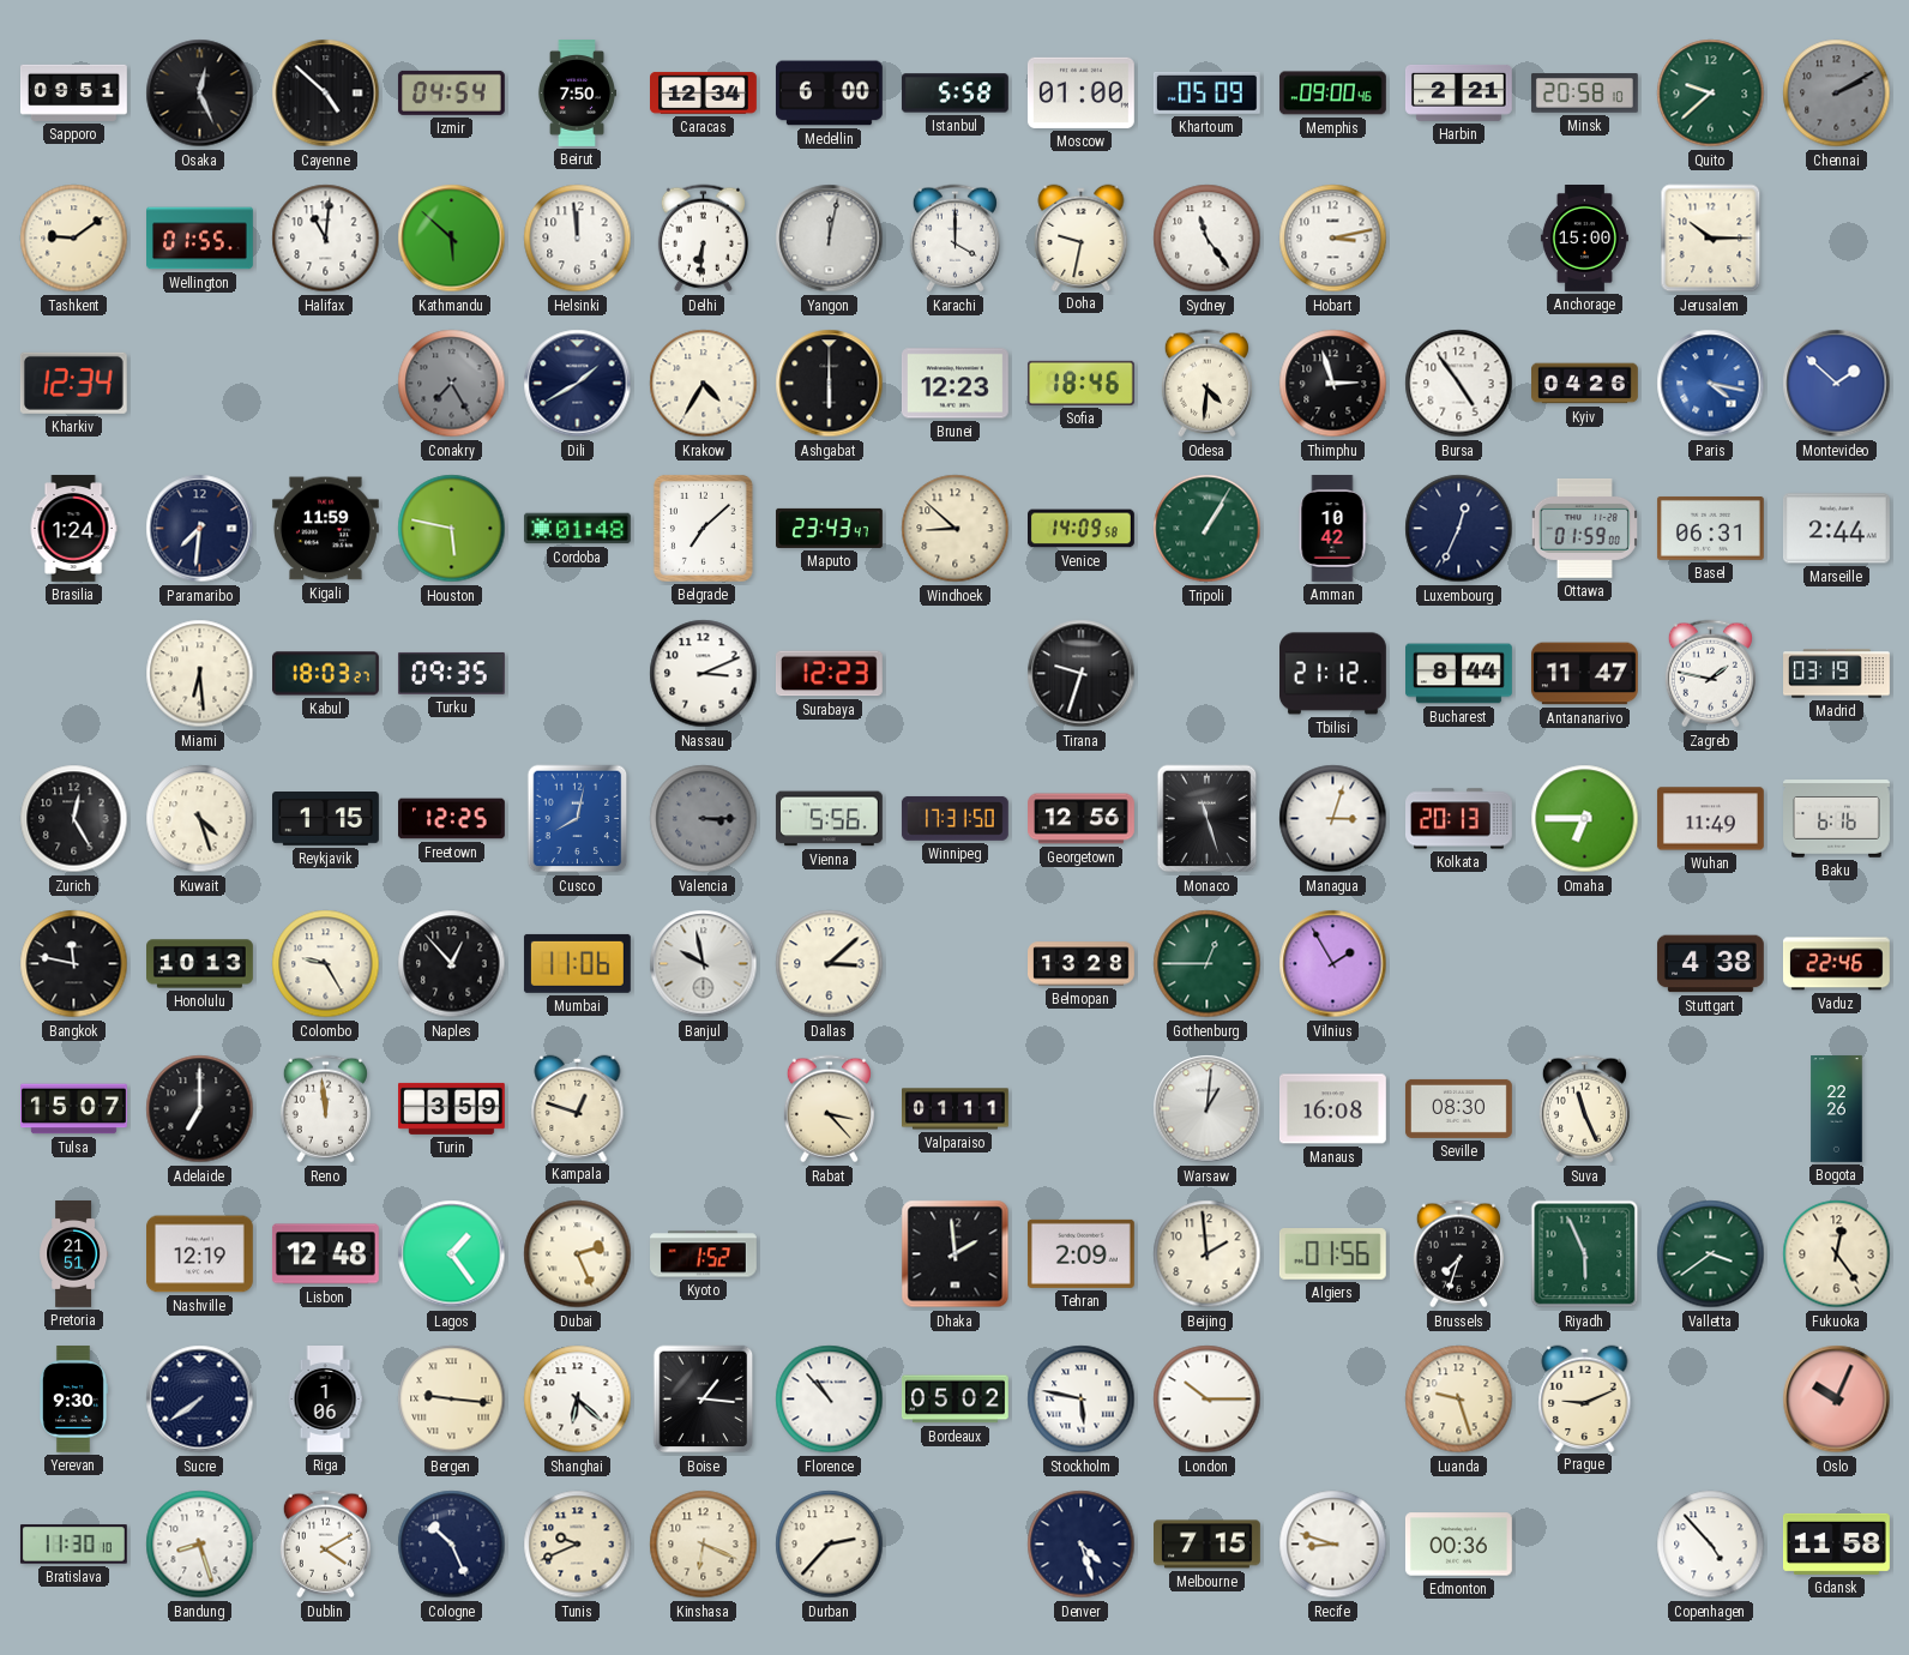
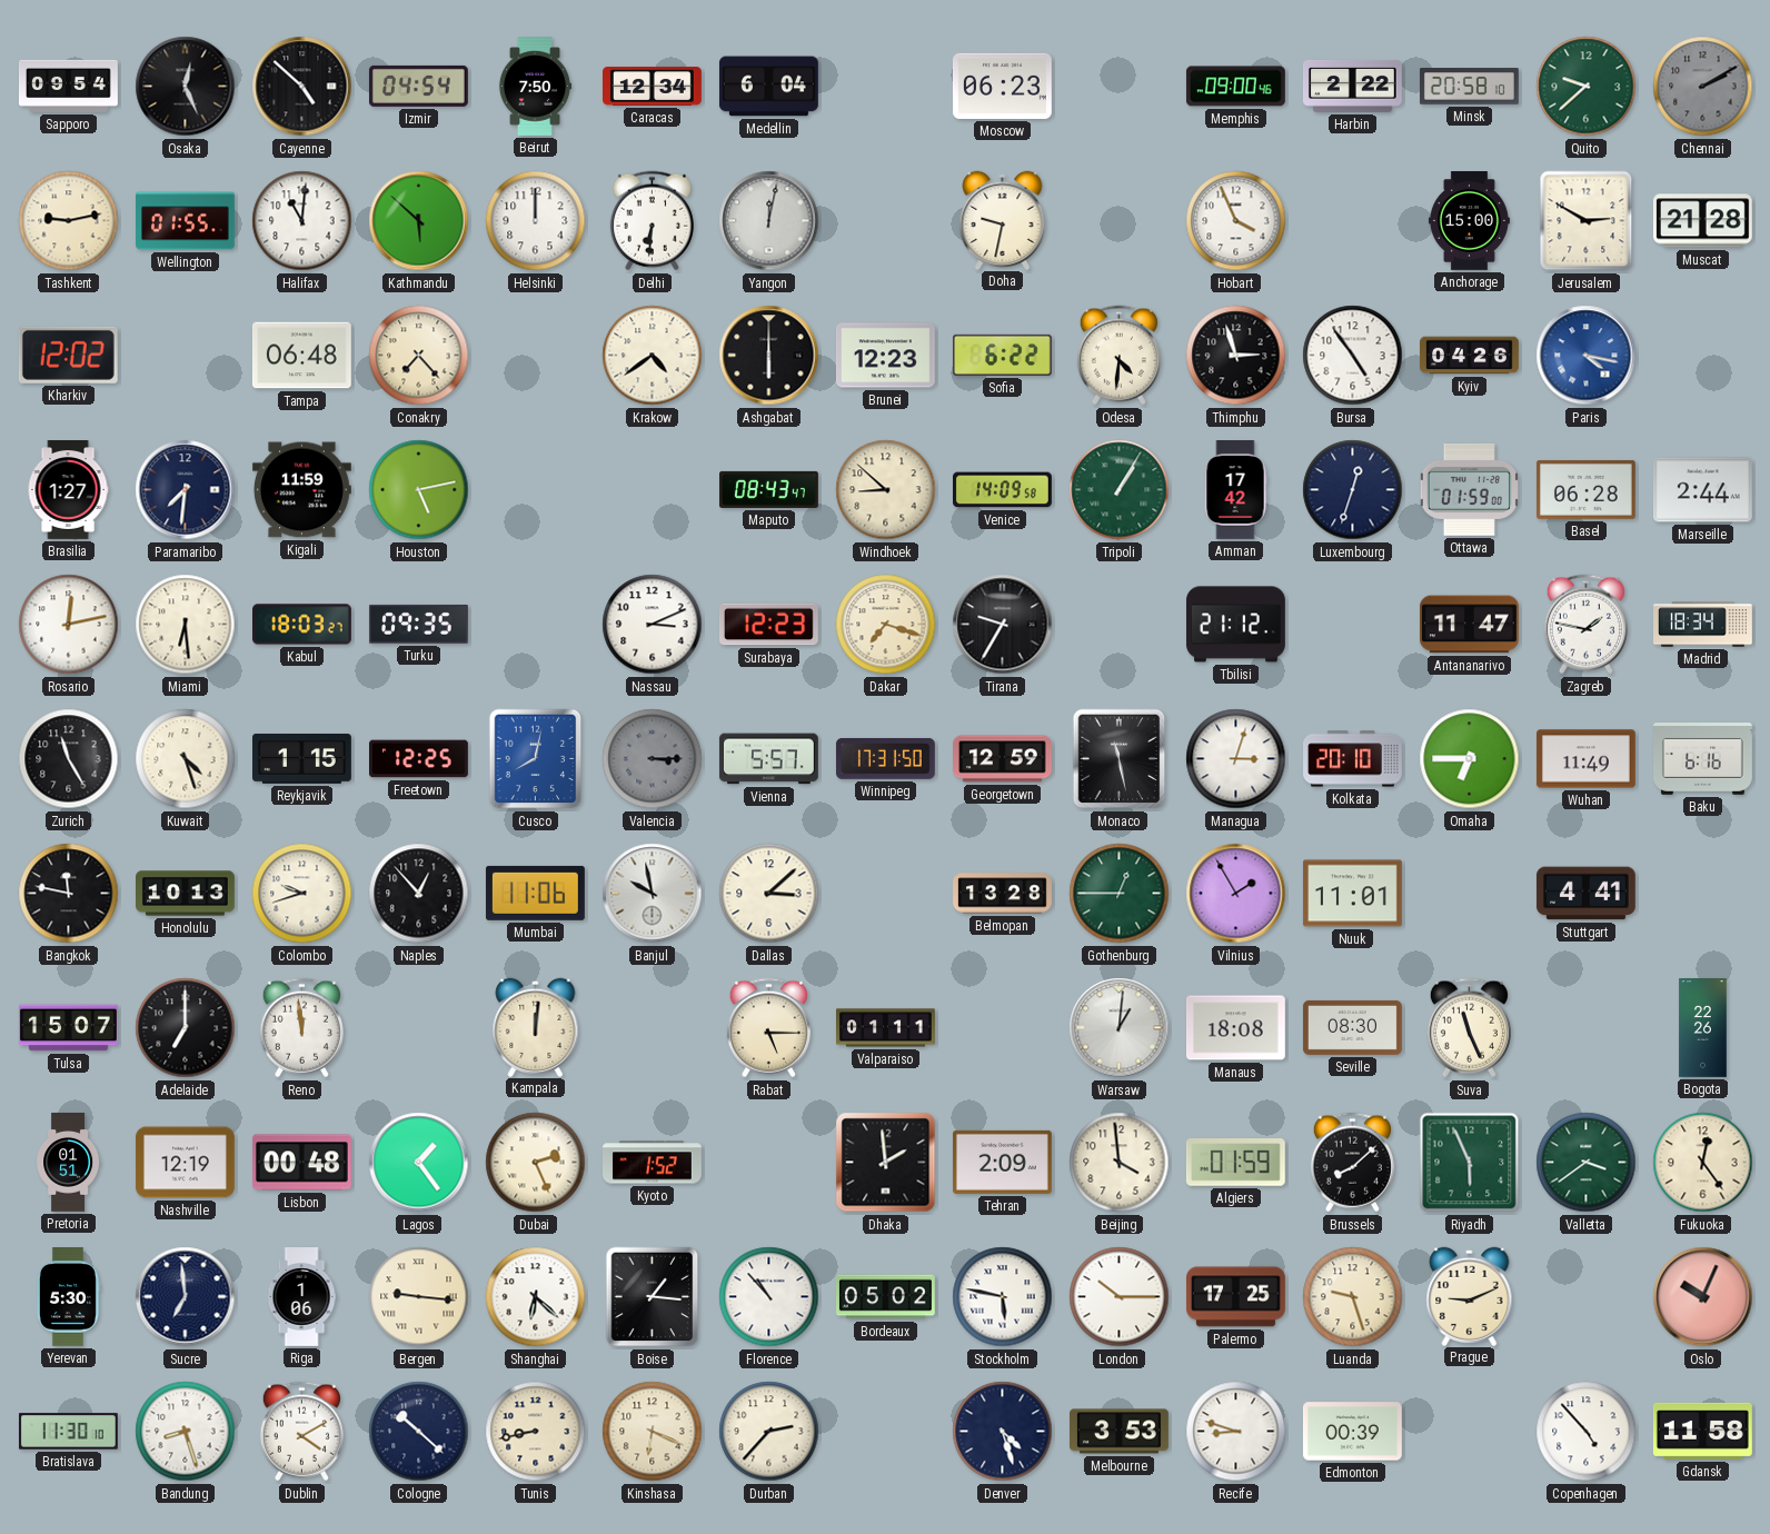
Sapporo: 09:51 -> 09:54 (69, 86)
Medellin: 6:00 -> 6:04 (768, 87)
Istanbul: 5:58 -> none (954, 94)
Moscow: 01:00 -> 06:23 (1002, 86)
Khartoum: 05:09 -> none (1206, 92)
Harbin: 2:21 -> 2:22 (1352, 86)
Tashkent: 9:09 -> 9:13 (69, 221)
Helsinki: 11:59 -> 12:00 (536, 221)
Karachi: 4:00 -> none (954, 239)
Sydney: 11:24 -> none (1208, 239)
Hobart: 3:13 -> 3:56 (1236, 221)
Jerusalem: 10:15 -> 2:50 (1587, 221)
Muscat: none -> 21:28 (1702, 221)
Kharkiv: 12:34 -> 12:02 (68, 355)
Tampa: none -> 06:48 (301, 356)
Conakry: 7:25 -> 7:23 (419, 356)
Conakry dial: grey -> cream (419, 356)
Dili: 1:40 -> none (578, 384)
Krakow: 4:35 -> 4:39 (653, 356)
Sofia: 18:46 -> 6:22 (1002, 355)
Montevideo: 1:52 -> none (1837, 384)
Brasilia: 1:24 -> 1:27 (68, 490)
Houston: 5:47 -> 5:13 (419, 490)
Cordoba: 01:48 -> none (577, 529)
Belgrade: 7:08 -> none (703, 528)
Maputo: 23:43 -> 08:43 (769, 489)
Amman: 10:42 -> 17:42 (1235, 490)
Luxembourg: 12:34 -> 12:33 (1353, 490)
Basel: 06:31 -> 06:28 (1585, 489)
Rosario: none -> 12:13 (69, 625)
Dakar: none -> 7:18 (886, 625)
Tirana: 9:33 -> 9:35 (1003, 625)
Bucharest: 8:44 -> none (1459, 674)
Madrid: 03:19 -> 18:34 (1703, 625)
Zurich: 12:25 -> 11:25 (69, 759)
Vienna: 5:56 -> 5:57 (768, 759)
Georgetown: 12:56 -> 12:59 (1003, 759)
Monaco: 11:27 -> 11:28 (1120, 759)
Kolkata: 20:13 -> 20:10 (1353, 759)
Colombo: 9:25 -> 9:42 (302, 894)
Nuuk: none -> 11:01 (1352, 894)
Stuttgart: 4:38 -> 4:41 (1585, 894)
Vaduz: 22:46 -> none (1836, 964)
Turin: 3:59 -> none (452, 1108)
Kampala: 12:48 -> 12:01 (536, 1027)
Rabat: 3:23 -> 5:15 (768, 1028)
Manaus: 16:08 -> 18:08 (1236, 1028)
Pretoria: 21:51 -> 01:51 (69, 1163)
Lisbon: 12:48 -> 00:48 (301, 1163)
Beijing: 1:59 -> 3:59 (1120, 1163)
Algiers: 01:56 -> 01:59 (1235, 1163)
Brussels: 7:33 -> 8:08 (1352, 1163)
Yerevan: 9:30 -> 5:30 (68, 1297)
Sucre: 7:39 -> 6:59 (186, 1297)
Palermo: none -> 17:25 (1236, 1297)
Cologne: 10:26 -> 10:22 (419, 1432)
Tunis: 9:41 -> 8:43 (536, 1432)
Melbourne: 7:15 -> 3:53 (1120, 1432)
Edmonton: 00:36 -> 00:39 (1352, 1432)
